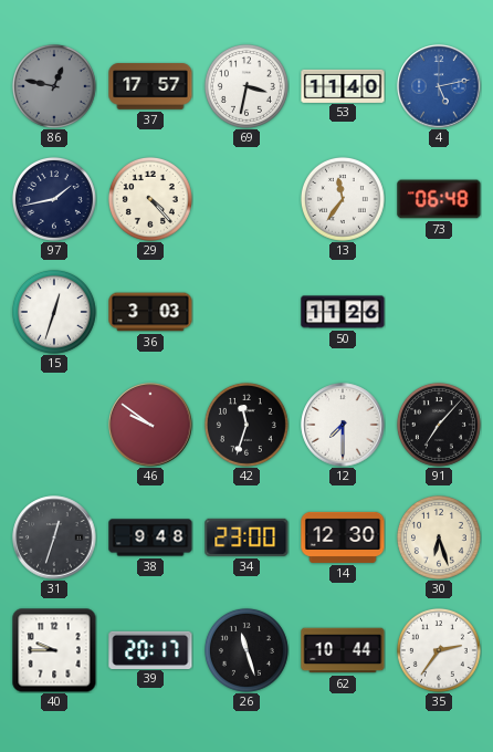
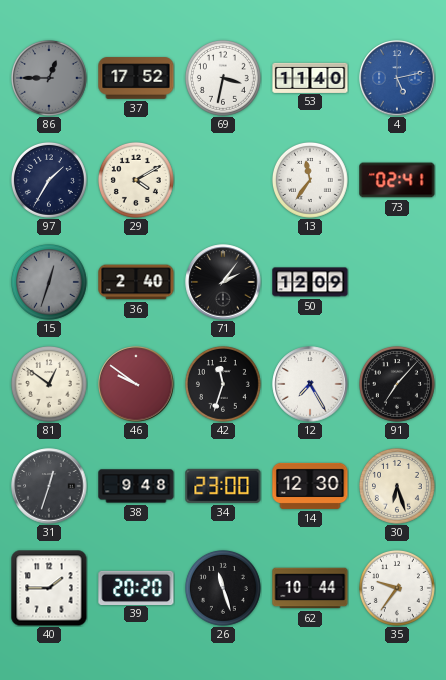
86: 12:47 -> 12:45 (49, 78)
37: 17:57 -> 17:52 (136, 78)
97: 1:43 -> 1:35 (49, 180)
29: 4:23 -> 4:10 (136, 180)
73: 06:48 -> 02:41 (397, 180)
15 dial: white -> grey (49, 282)
36: 3:03 -> 2:40 (136, 282)
71: none -> 2:06 (223, 282)
50: 11:26 -> 12:09 (310, 282)
81: none -> 12:51 (49, 384)
12: 7:30 -> 7:25 (310, 384)
40: 9:45 -> 1:45 (49, 588)
39: 20:17 -> 20:20 (136, 587)
35: 2:36 -> 9:36 (397, 588)
